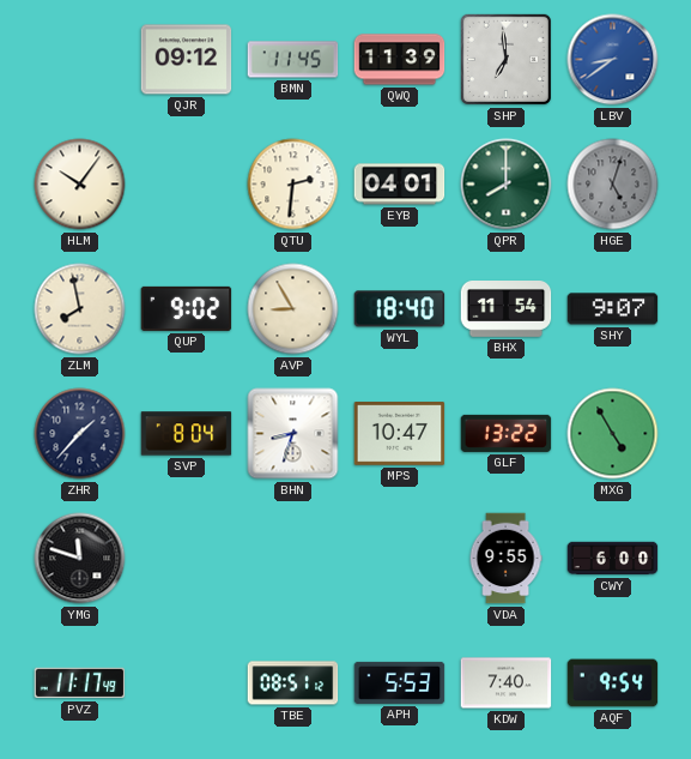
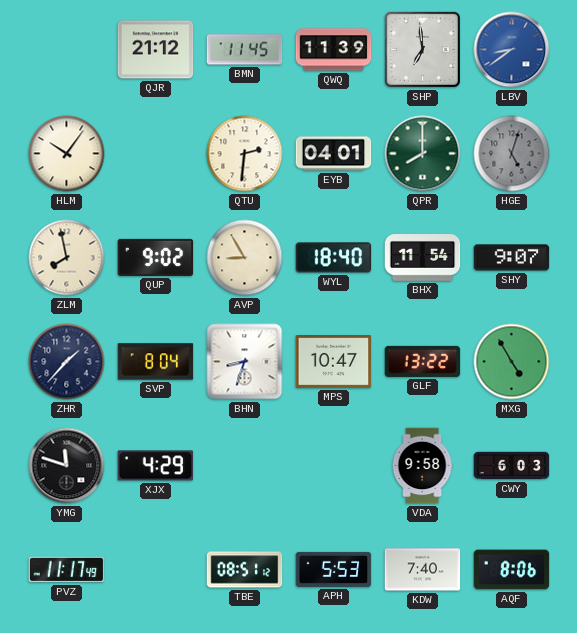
QJR: 09:12 -> 21:12 (156, 50)
XJX: none -> 4:29 (156, 466)
VDA: 9:55 -> 9:58 (422, 466)
CWY: 6:00 -> 6:03 (512, 466)
AQF: 9:54 -> 8:06 (512, 570)
